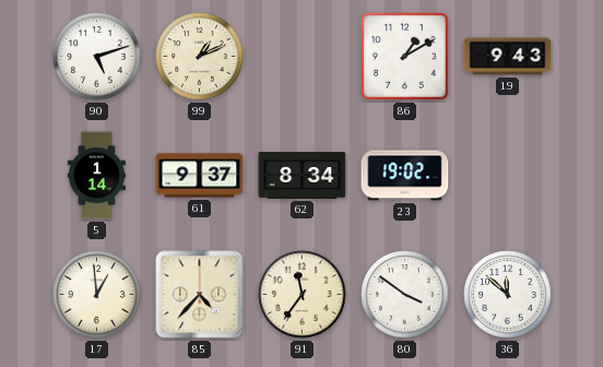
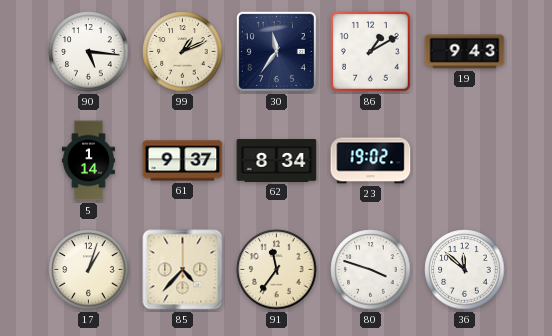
90: 5:12 -> 5:16 (89, 52)
30: none -> 11:36 (276, 51)
17: 12:59 -> 1:03 (89, 270)
80: 3:51 -> 3:48 (371, 270)
